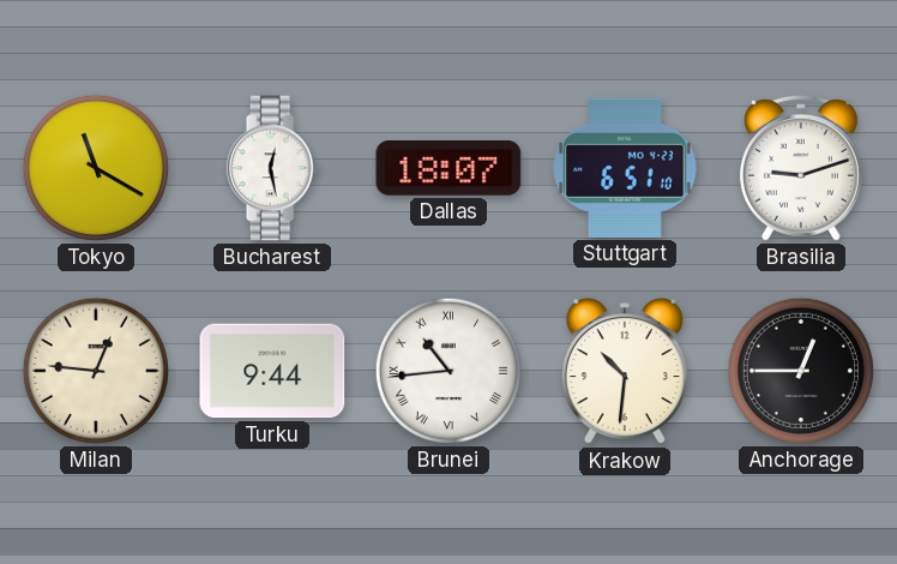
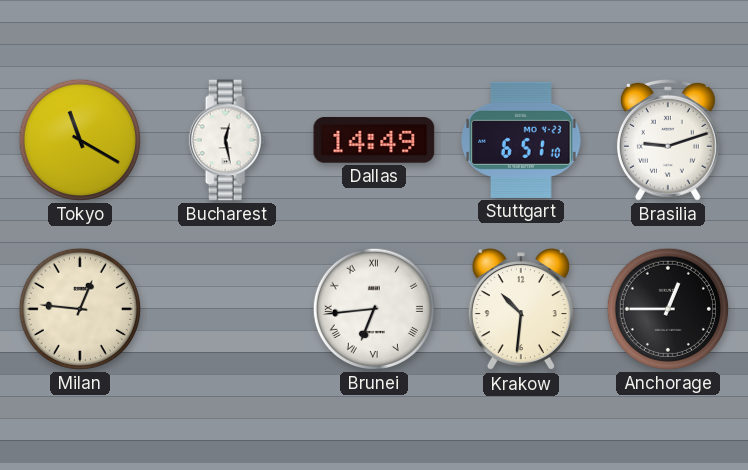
Dallas: 18:07 -> 14:49 (374, 141)
Turku: 9:44 -> none (272, 371)
Brunei: 10:44 -> 6:44 (374, 309)
